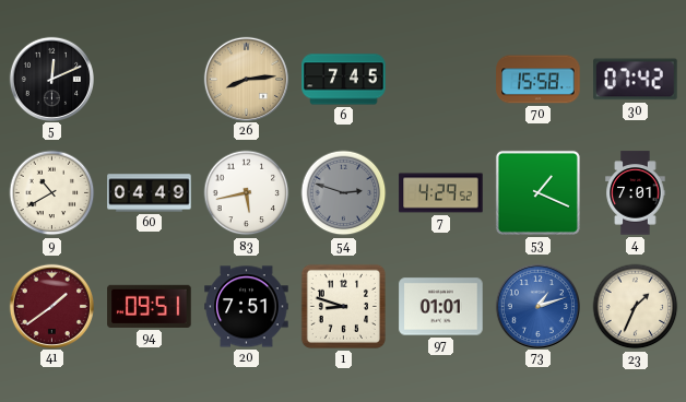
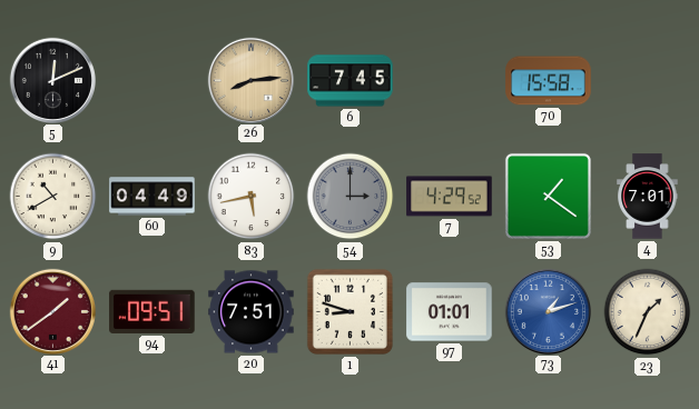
30: 07:42 -> none (636, 80)
54: 2:48 -> 3:00 (351, 197)
53: 1:19 -> 1:21 (548, 196)
